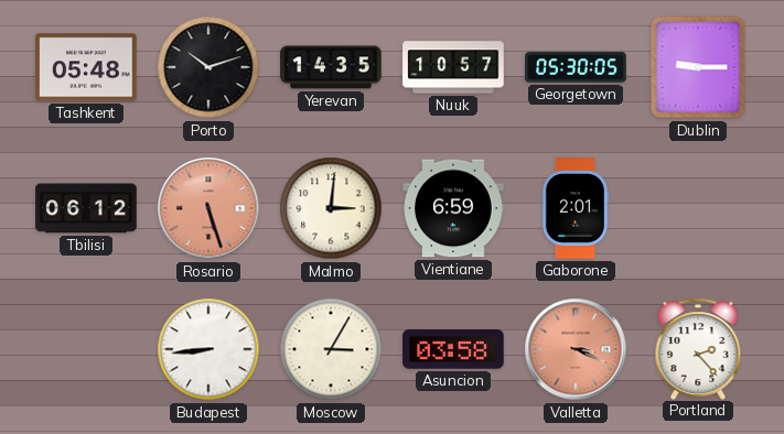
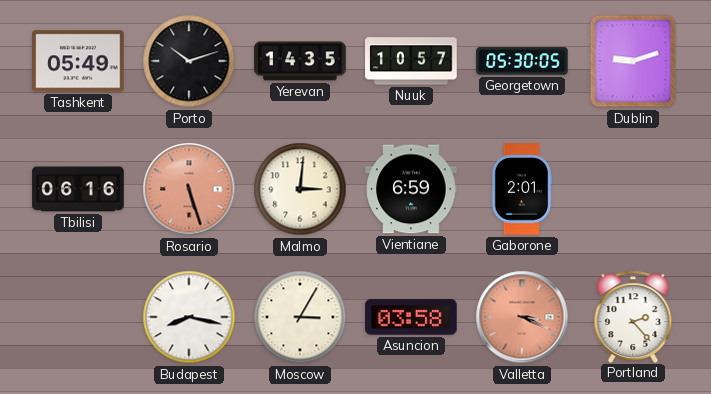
Tashkent: 05:48 -> 05:49 (78, 61)
Dublin: 9:15 -> 9:12 (633, 61)
Tbilisi: 06:12 -> 06:16 (78, 189)
Budapest: 8:44 -> 8:17 (189, 317)
